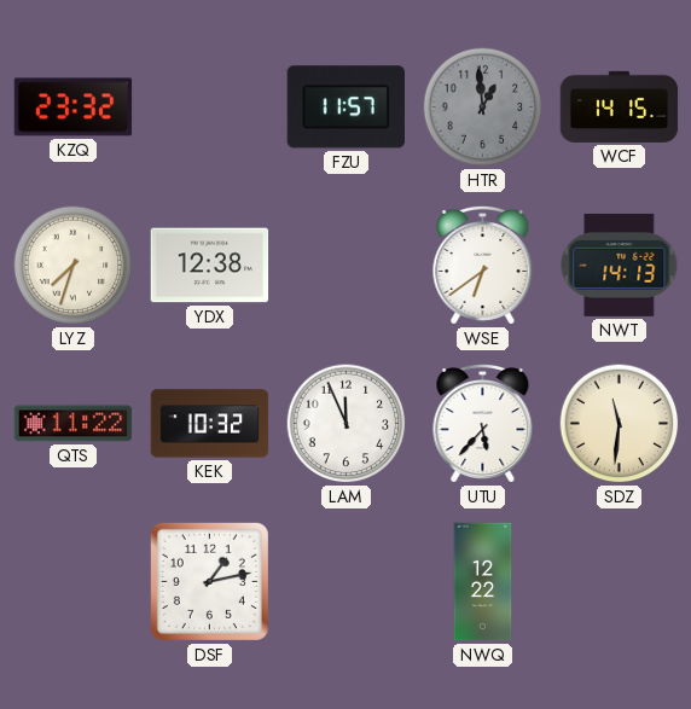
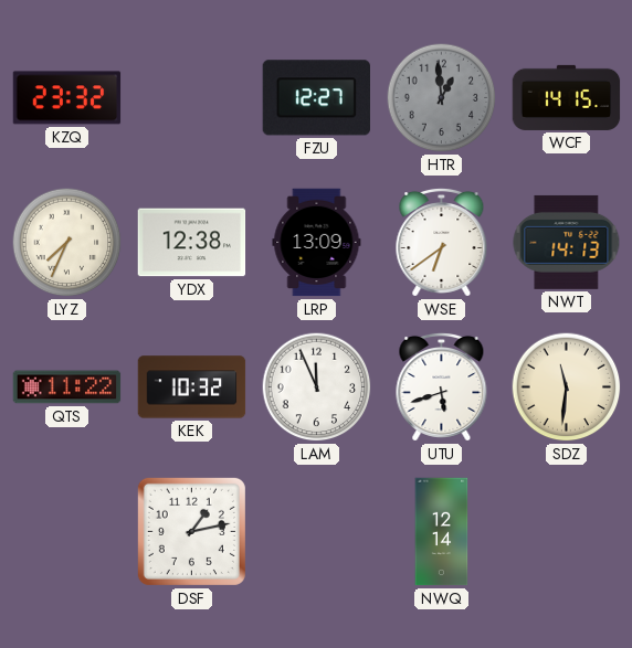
FZU: 11:57 -> 12:27 (316, 98)
LYZ: 7:33 -> 7:34 (67, 243)
LRP: none -> 13:09 (317, 243)
UTU: 5:37 -> 5:42 (442, 386)
NWQ: 12:22 -> 12:14 (442, 532)
